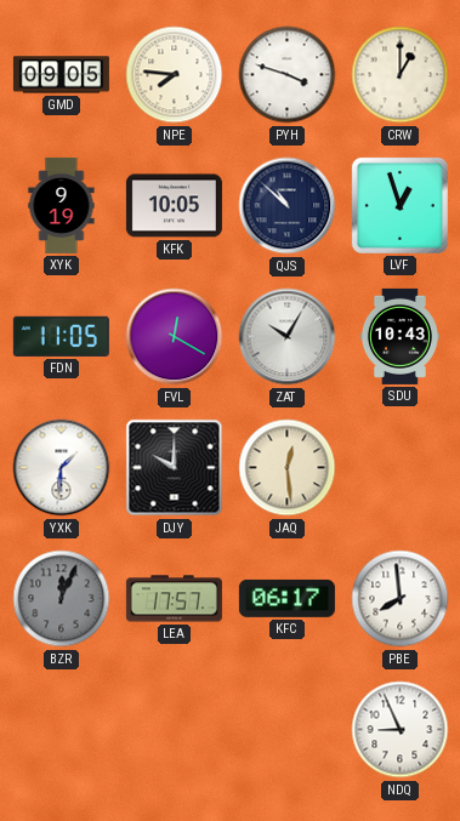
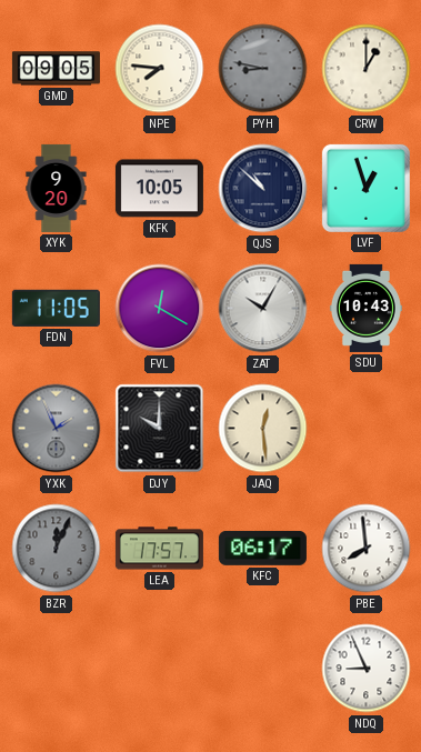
PYH: 3:48 -> 8:47 (263, 69)
PYH dial: white -> grey (263, 69)
XYK: 9:19 -> 9:20 (57, 188)
YXK: 1:31 -> 1:56 (57, 429)
YXK dial: white -> grey (57, 429)
